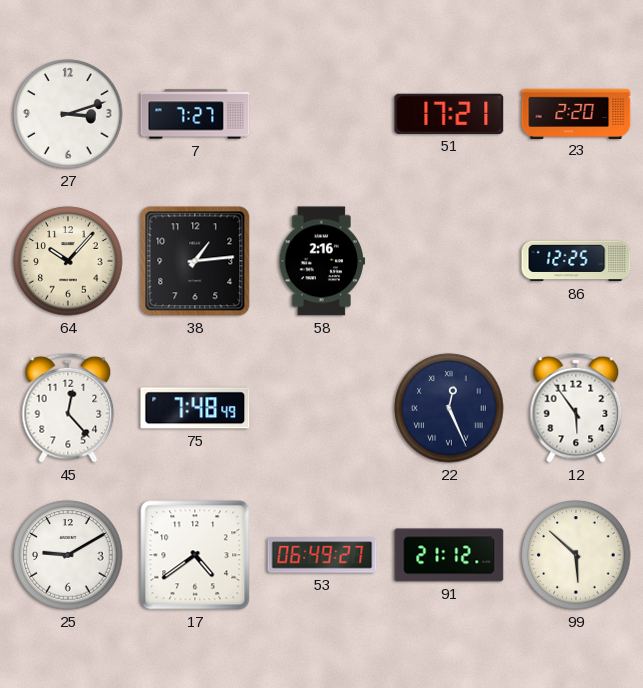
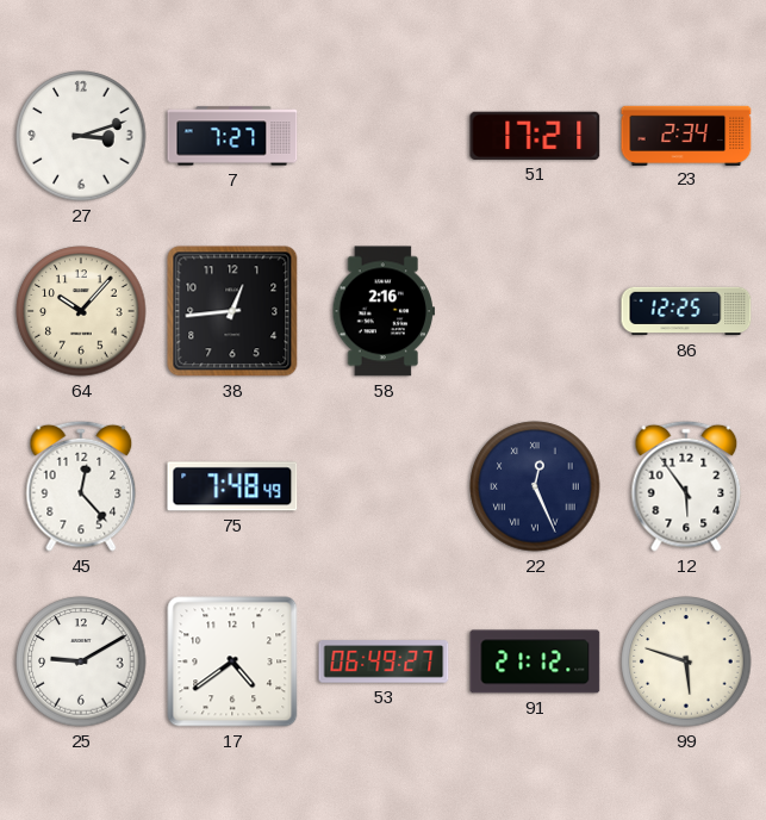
23: 2:20 -> 2:34 (686, 135)
38: 1:14 -> 12:44 (232, 311)
99: 5:52 -> 5:48 (686, 661)
